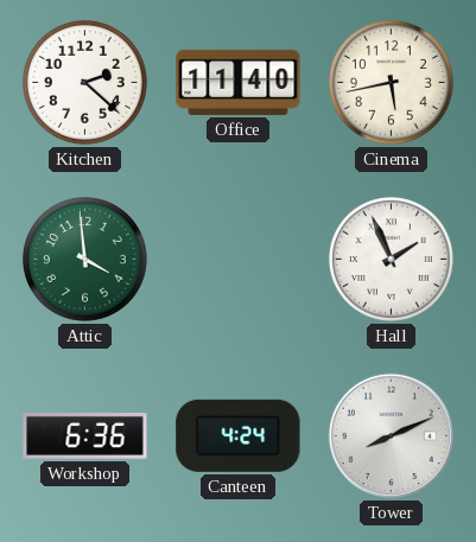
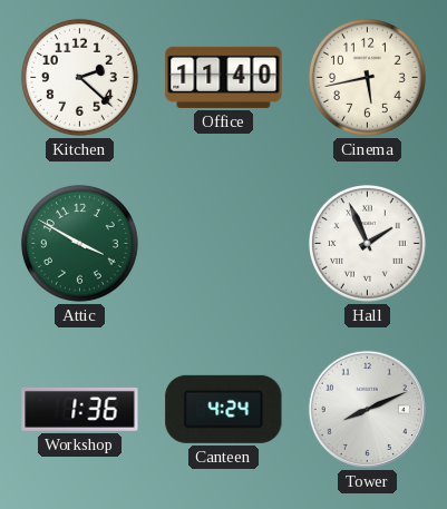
Attic: 3:59 -> 3:50 (79, 243)
Workshop: 6:36 -> 1:36 (80, 409)
